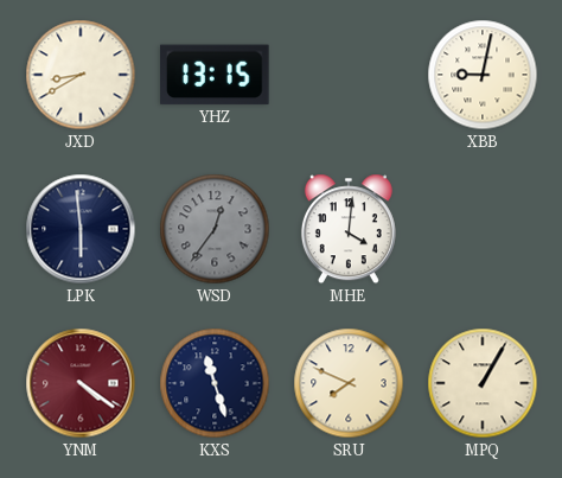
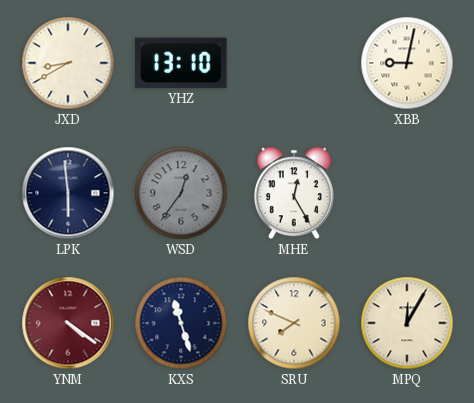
YHZ: 13:15 -> 13:10 (181, 63)
MHE: 4:01 -> 12:25 (294, 193)
MPQ: 1:05 -> 12:05 (407, 323)
